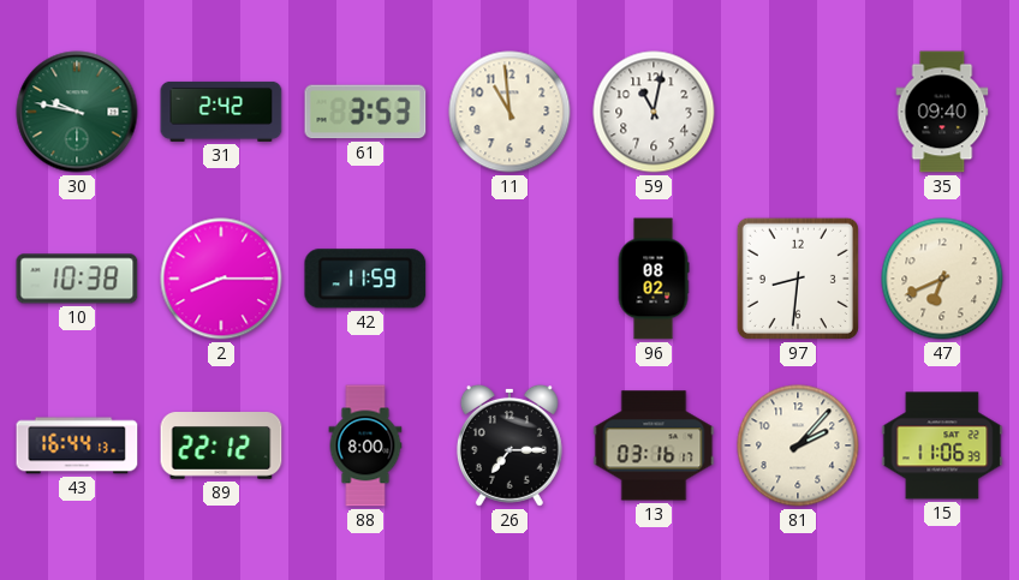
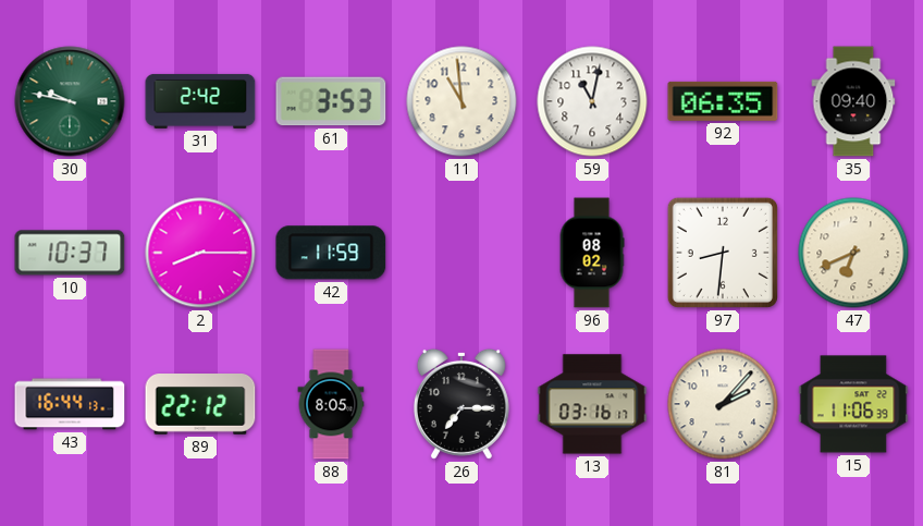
92: none -> 06:35 (723, 101)
10: 10:38 -> 10:37 (70, 253)
88: 8:00 -> 8:05 (331, 404)
